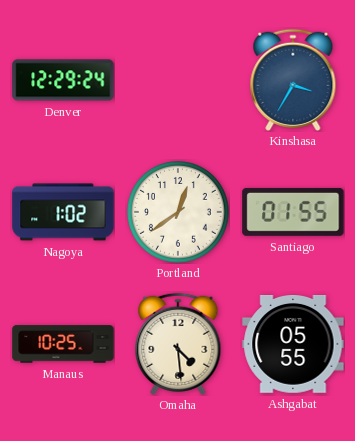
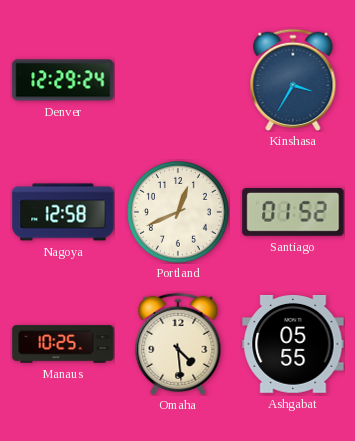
Nagoya: 1:02 -> 12:58 (63, 212)
Portland: 12:39 -> 12:41 (179, 213)
Santiago: 01:55 -> 01:52 (293, 212)
